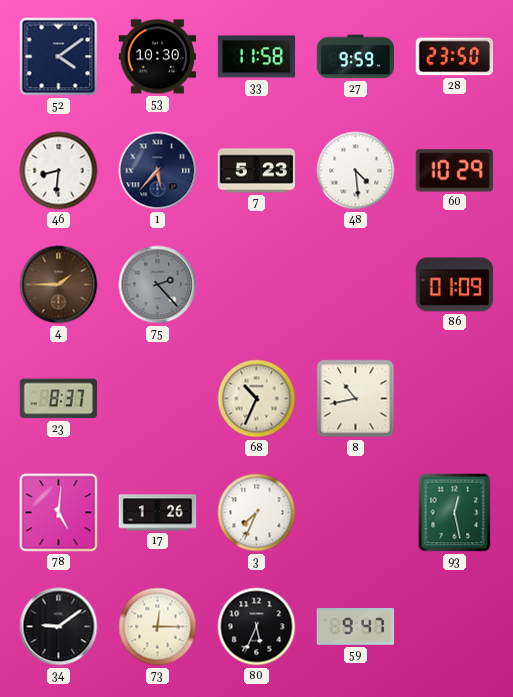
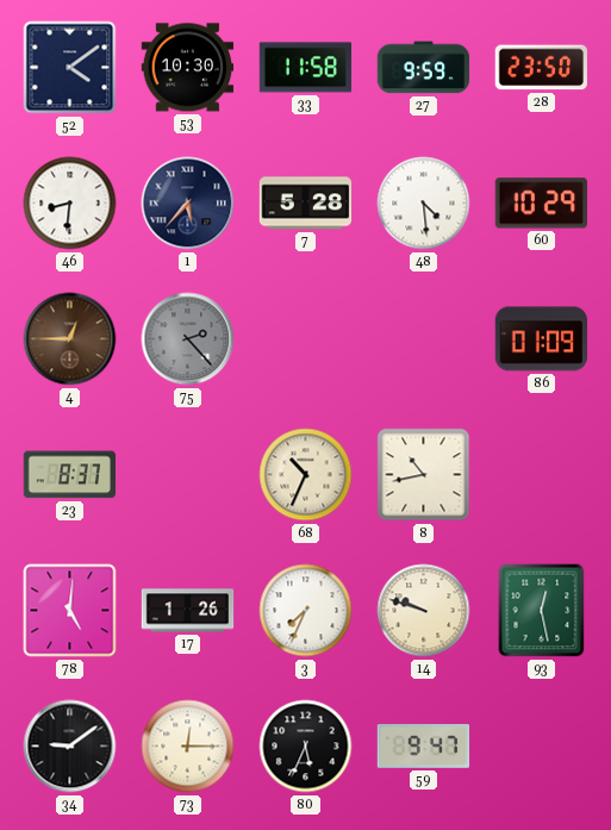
7: 5:23 -> 5:28 (306, 204)
4: 1:45 -> 12:45 (70, 339)
14: none -> 9:48 (424, 611)
